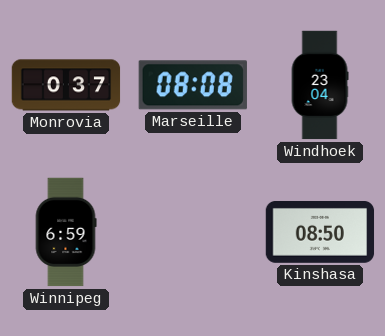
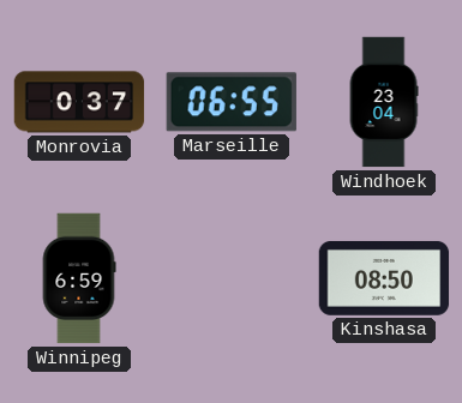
Marseille: 08:08 -> 06:55 (232, 102)
